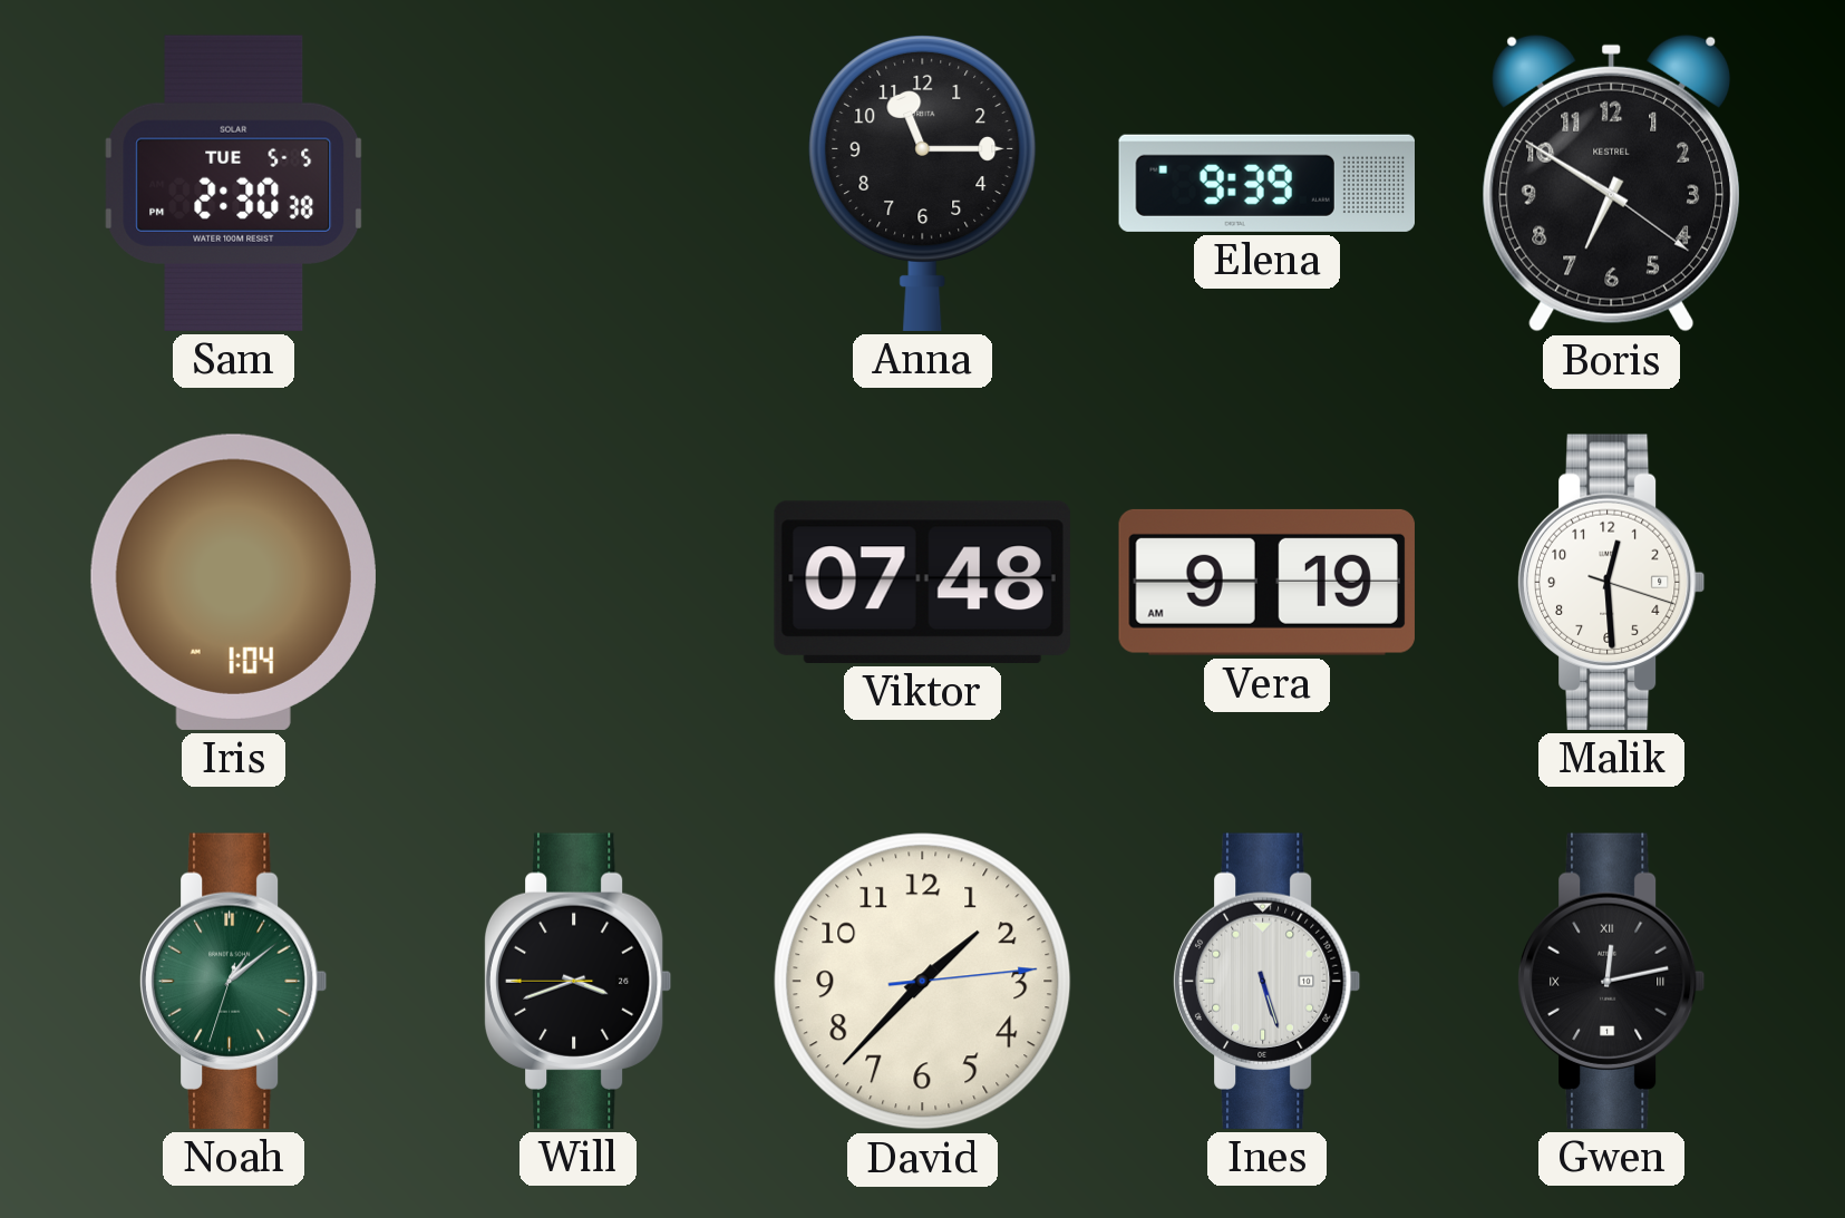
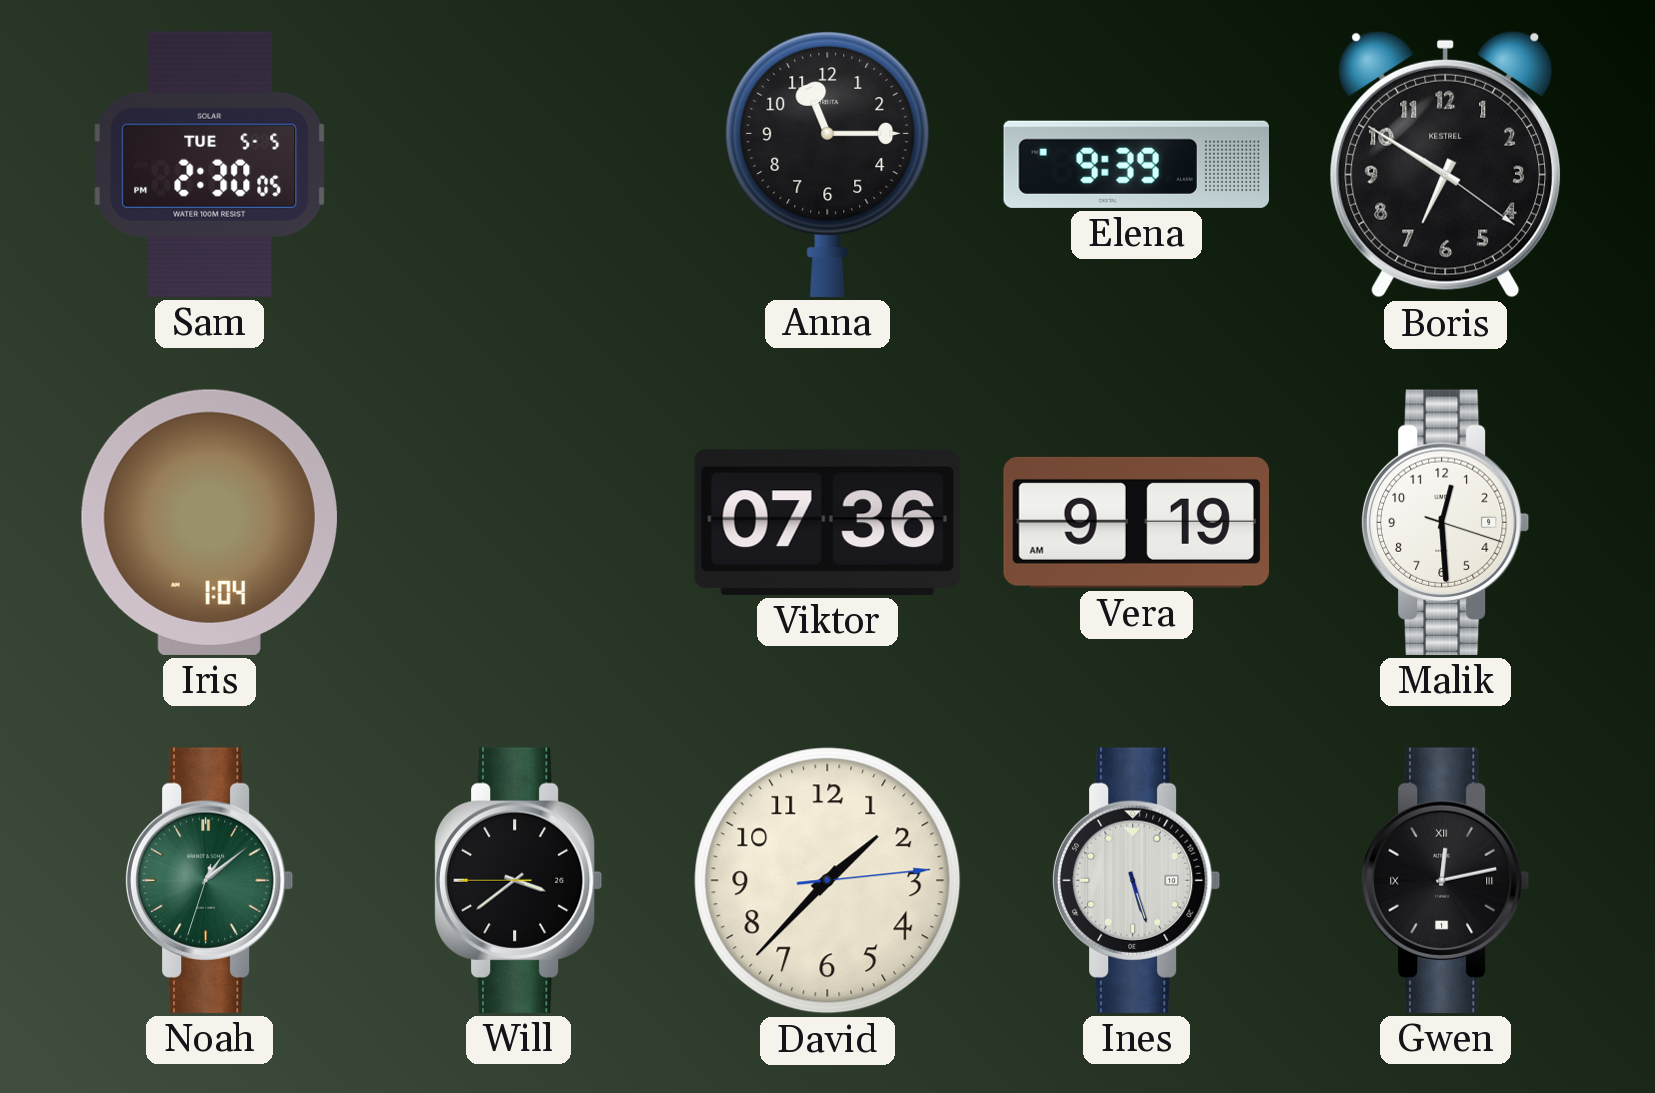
Sam: 2:30:38 PM -> 2:30:05 PM (210, 164)
Viktor: 07:48 -> 07:36 (827, 522)
Will: 3:41 -> 3:38 (518, 880)
